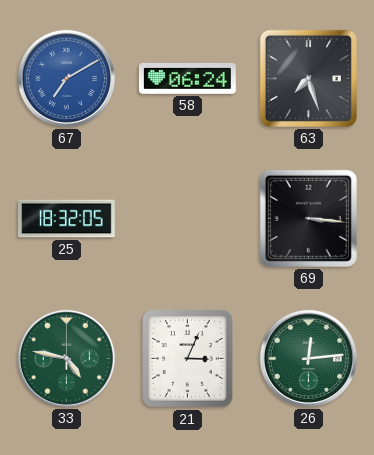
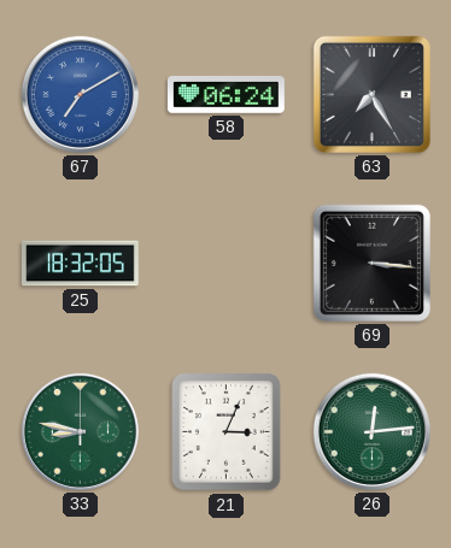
63: 7:27 -> 7:25 (371, 94)
33: 4:47 -> 8:47 (80, 431)
